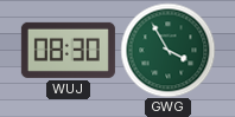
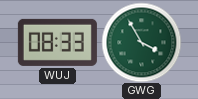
WUJ: 08:30 -> 08:33 (57, 42)
